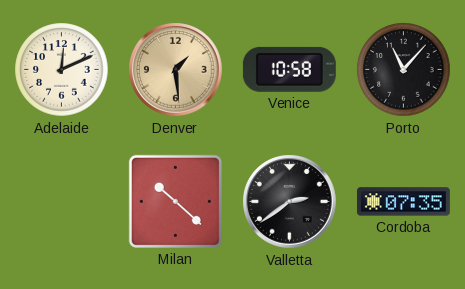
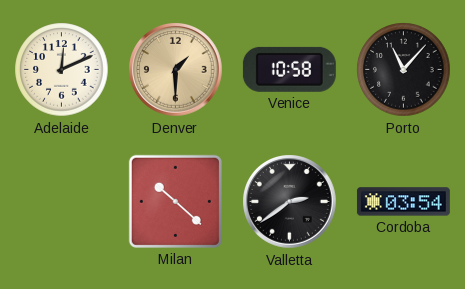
Denver: 1:29 -> 1:30 (176, 70)
Cordoba: 07:35 -> 03:54 (403, 202)
